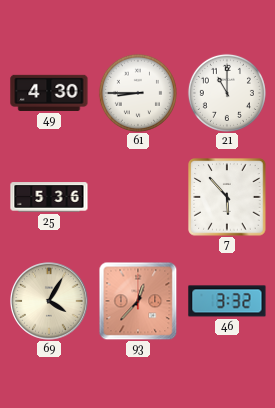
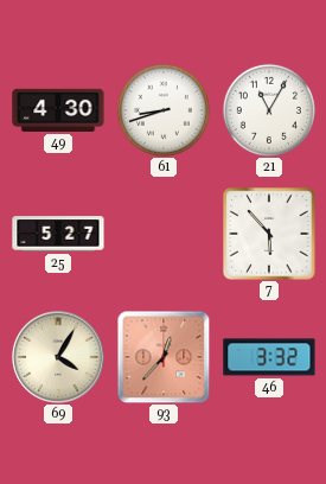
61: 8:45 -> 8:42 (164, 110)
21: 11:00 -> 11:05 (269, 110)
25: 5:36 -> 5:27 (58, 234)
